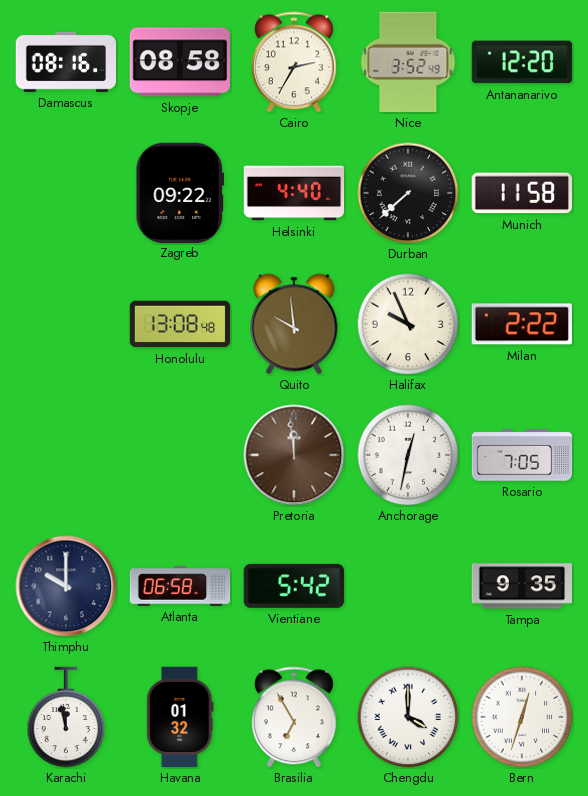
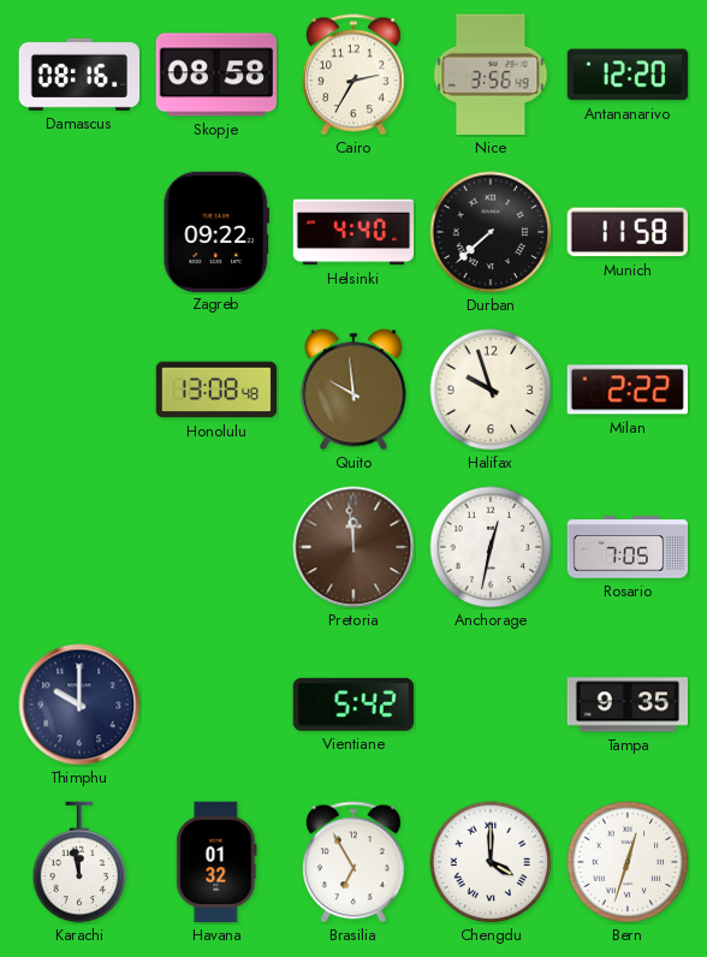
Nice: 3:52 -> 3:56 (491, 75)
Halifax: 9:56 -> 9:57 (491, 390)
Atlanta: 06:58 -> none (180, 586)
